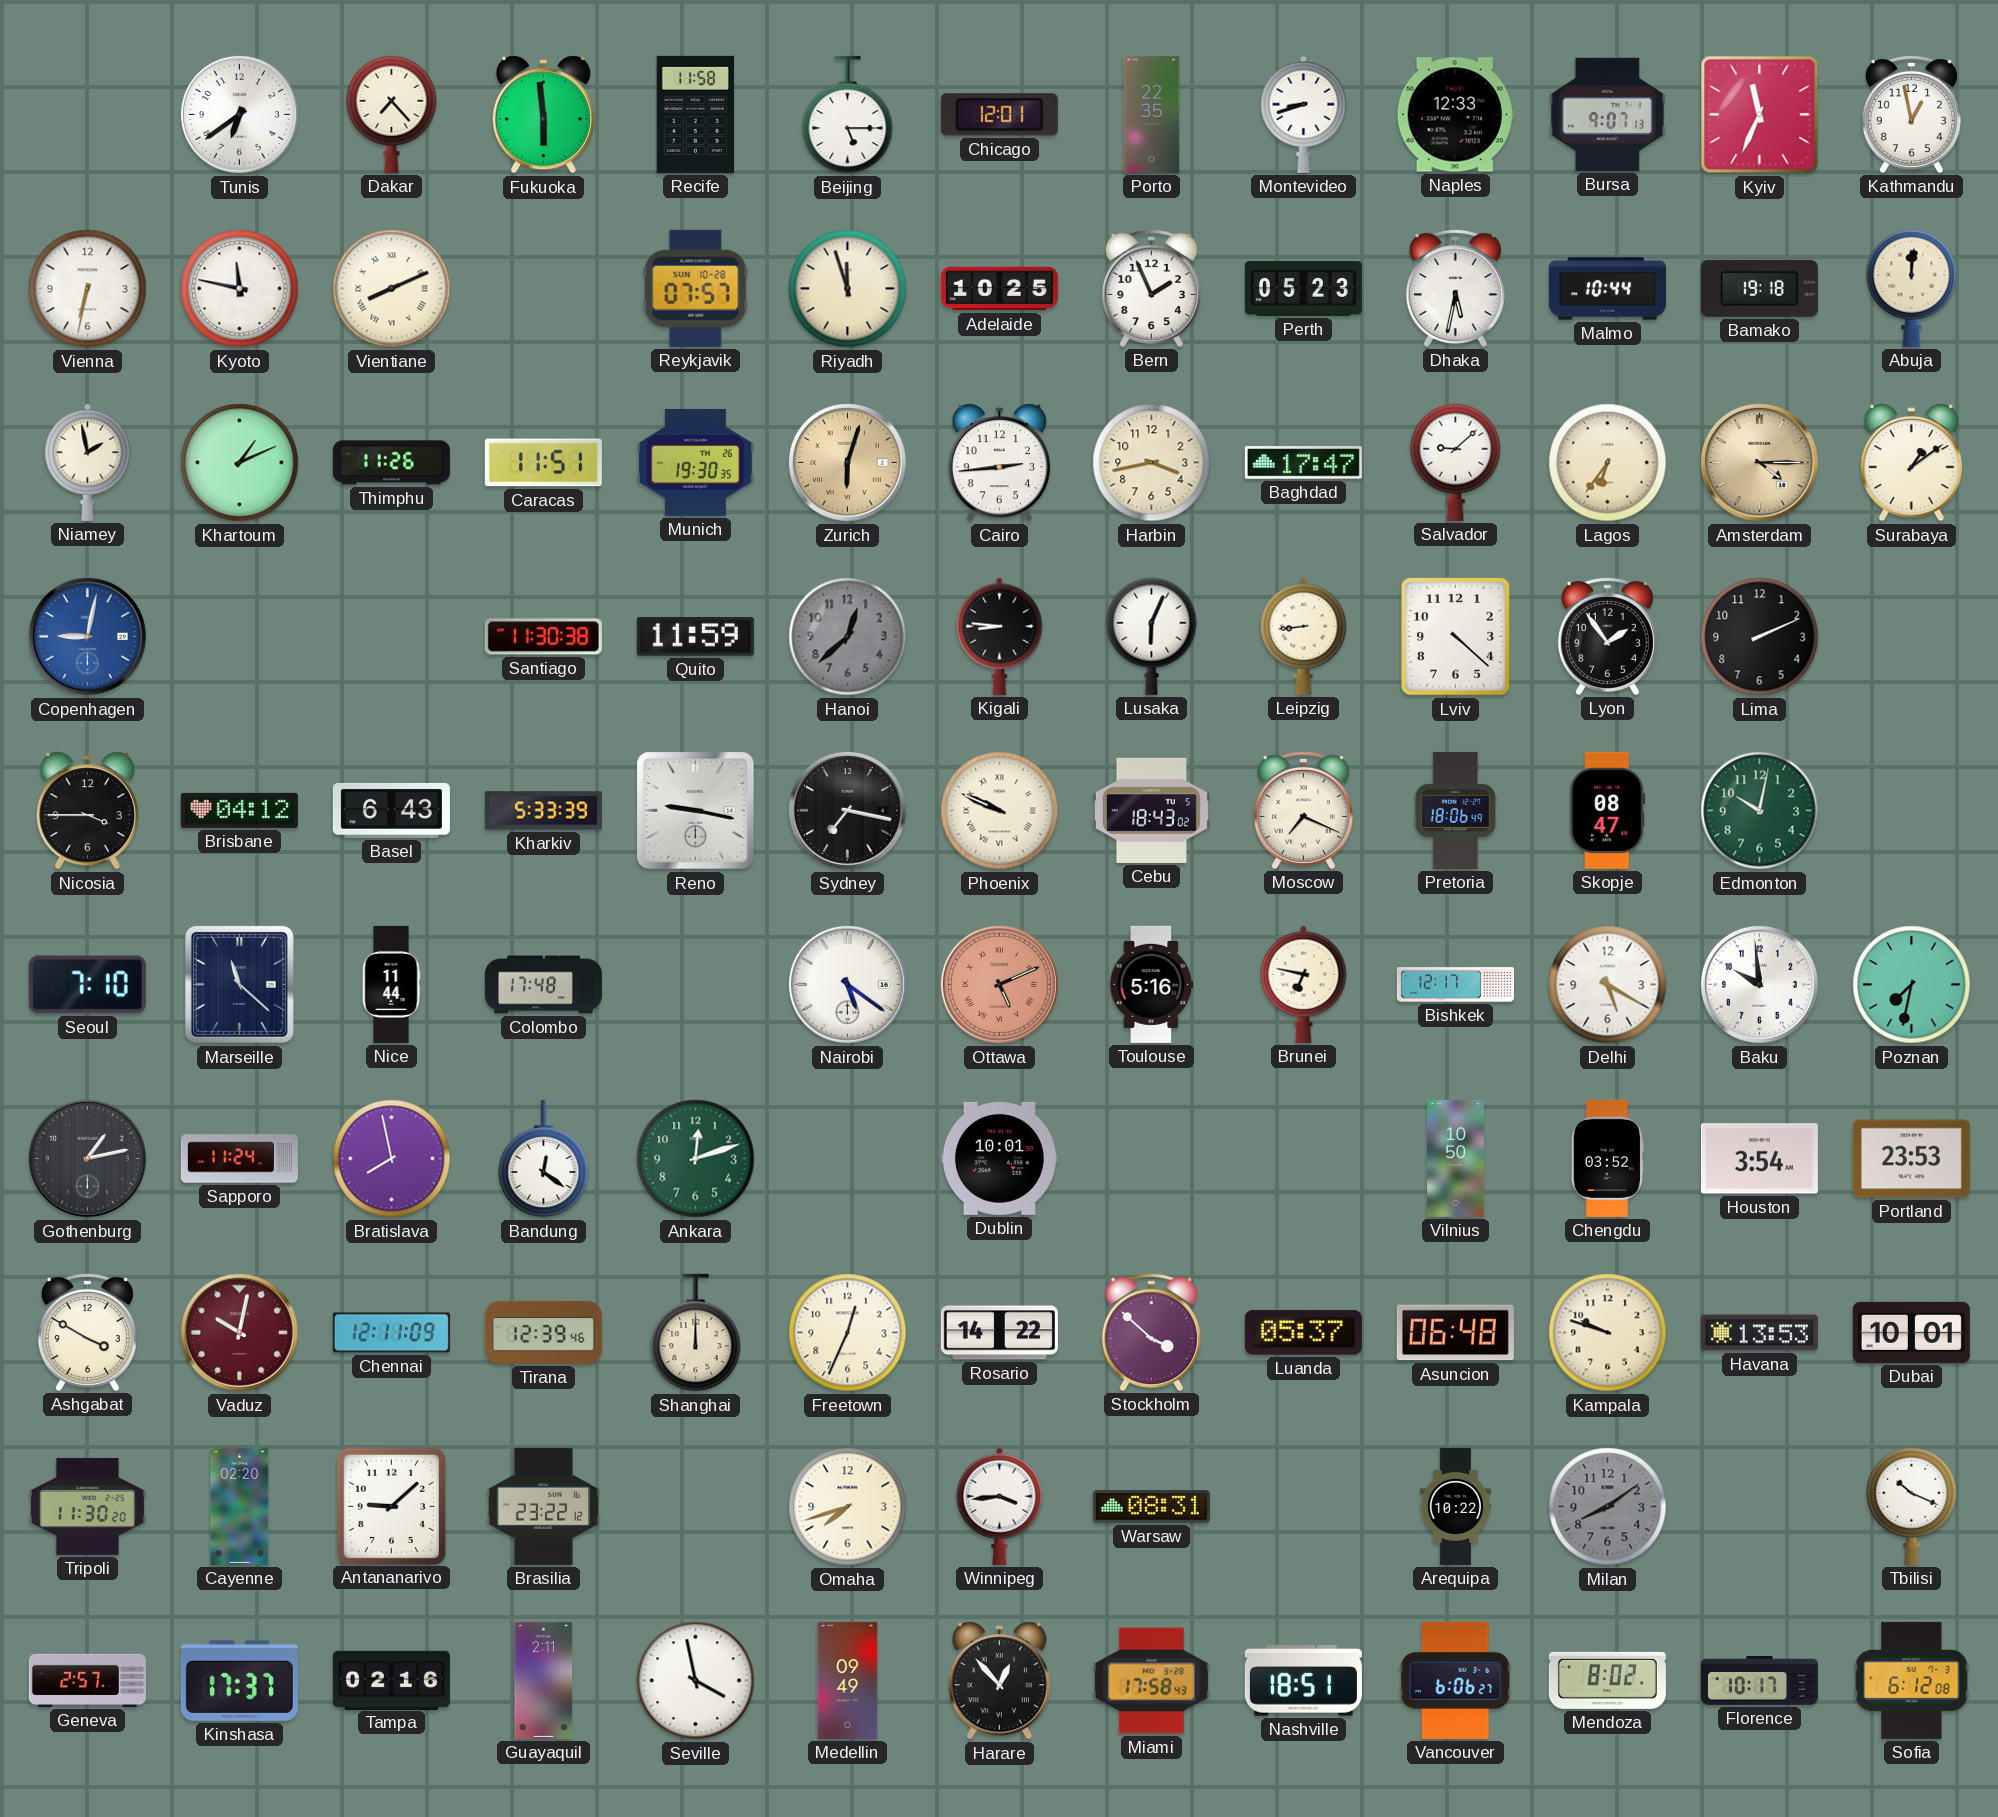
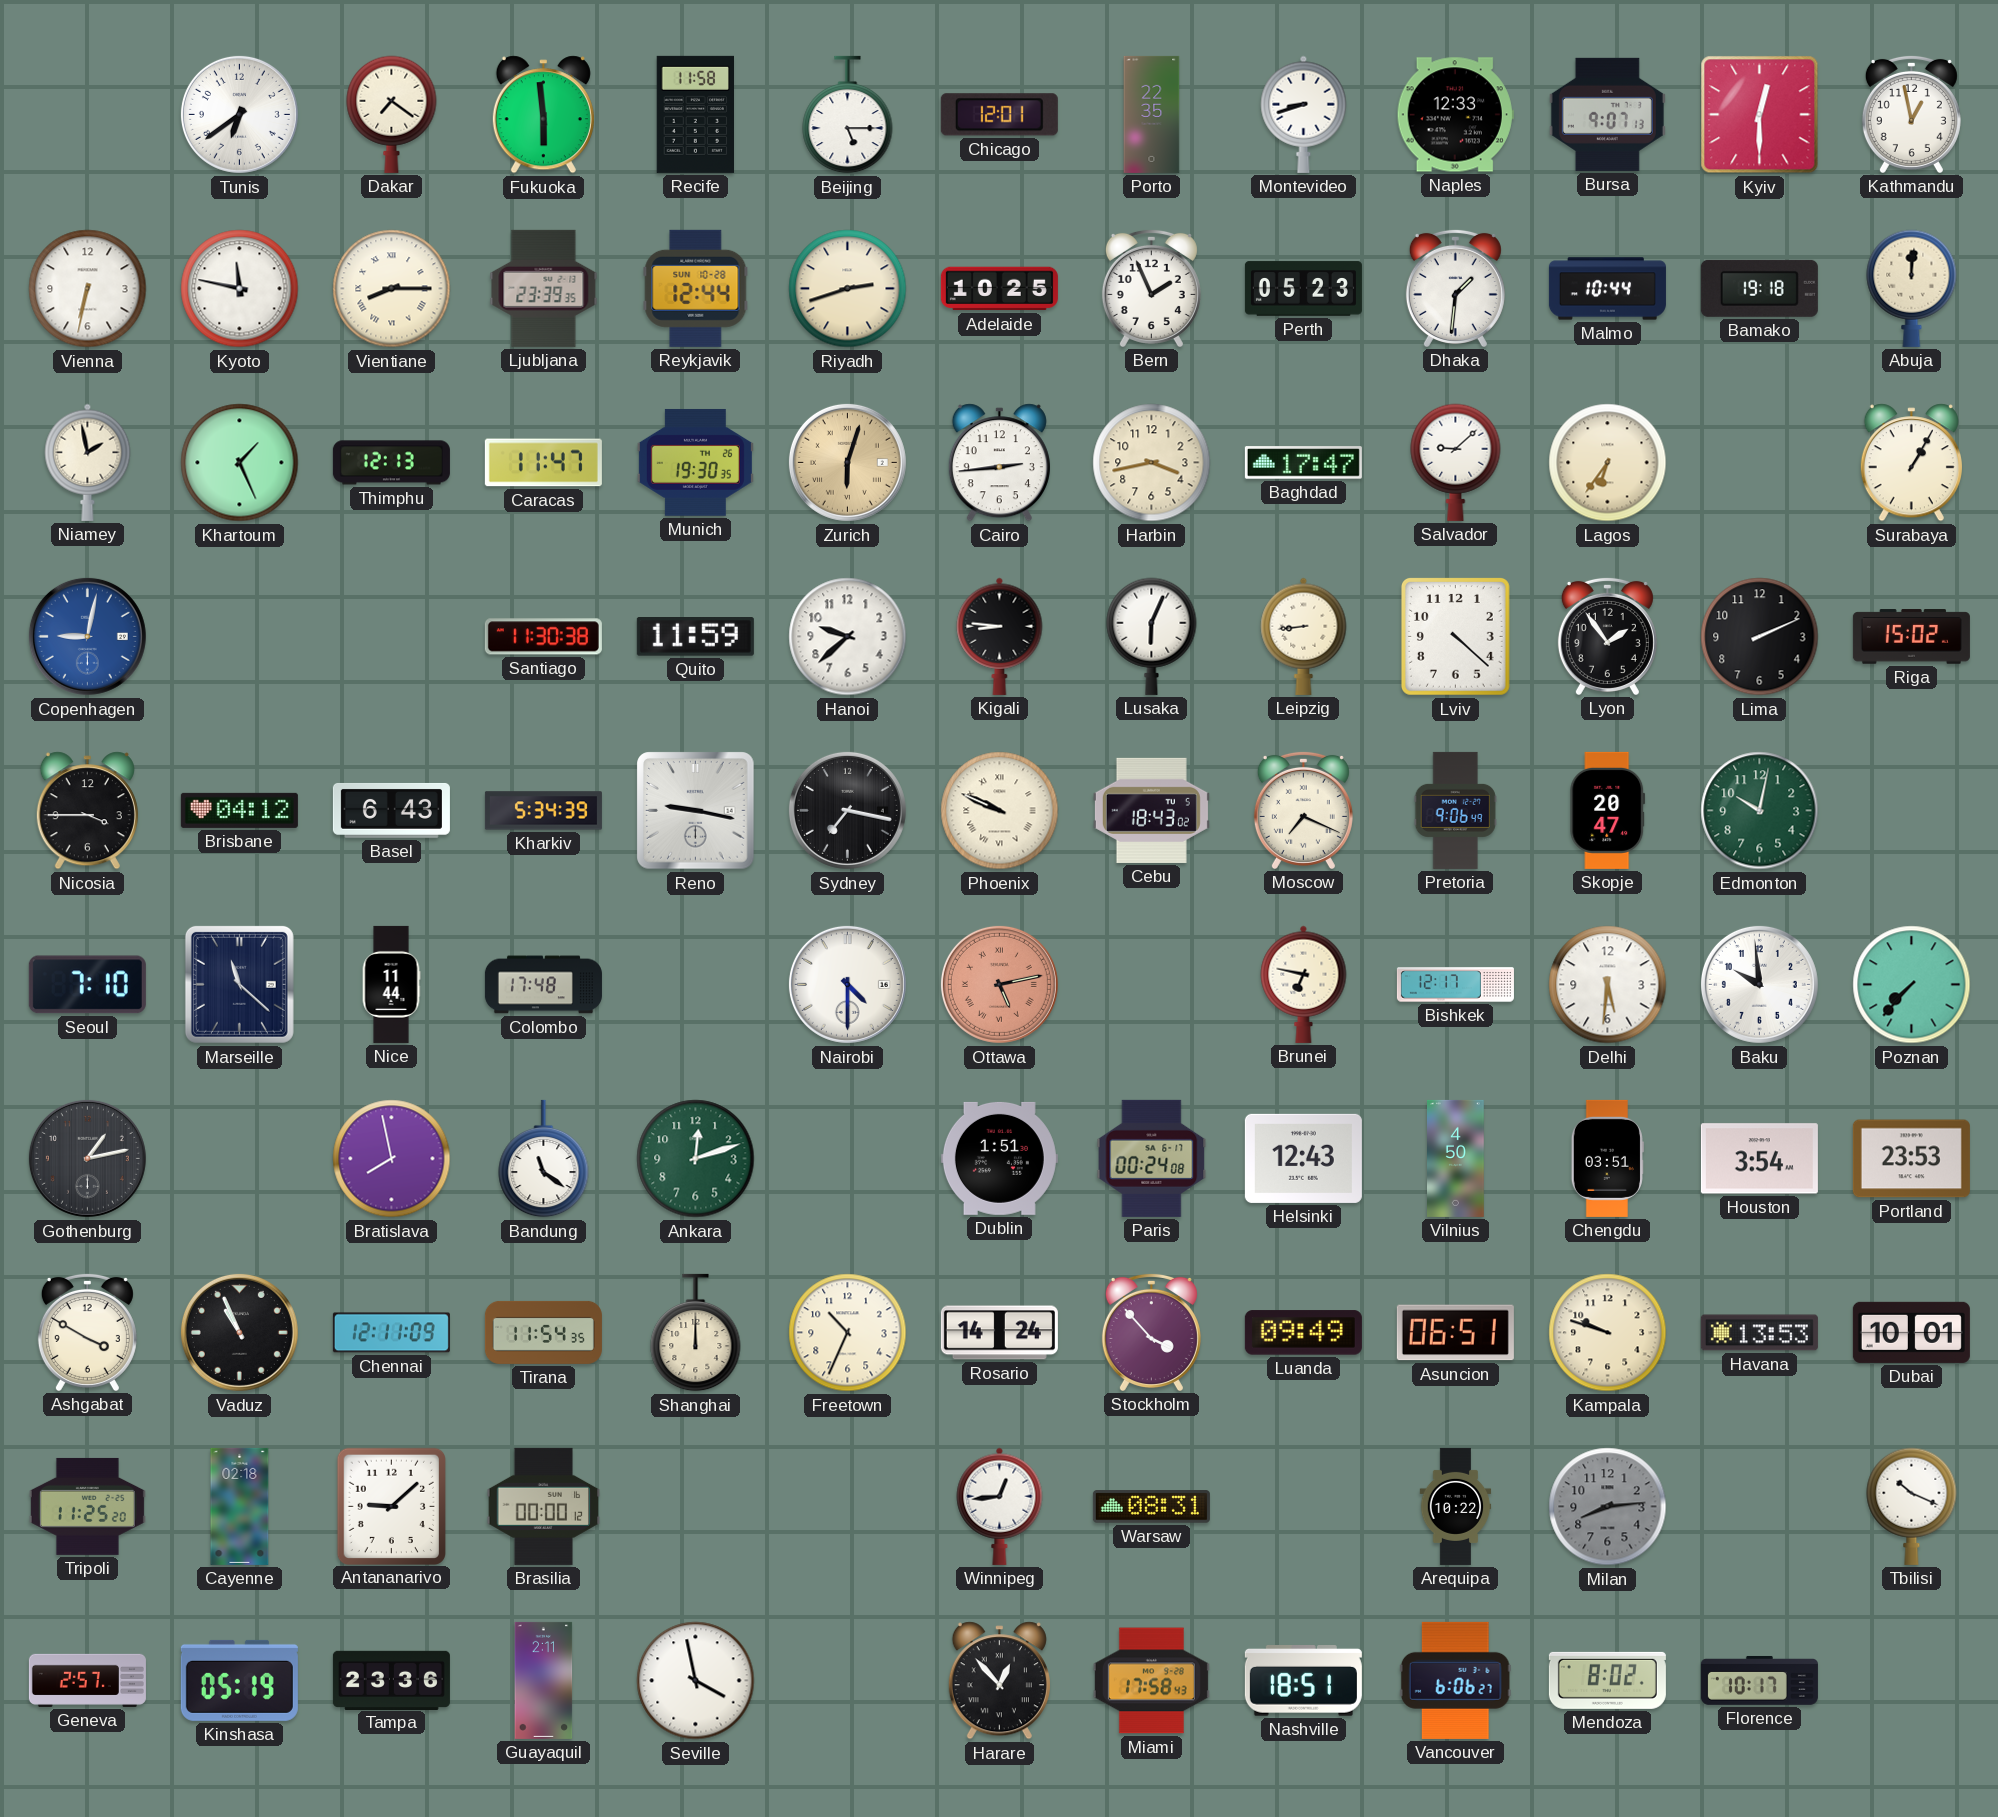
Dakar: 7:23 -> 7:21 (392, 114)
Kyiv: 11:34 -> 12:30 (1760, 115)
Vientiane: 8:11 -> 8:15 (392, 289)
Ljubljana: none -> 23:39 (544, 288)
Reykjavik: 07:57 -> 12:44 (696, 288)
Riyadh: 11:57 -> 2:42 (848, 289)
Dhaka: 5:32 -> 1:31 (1455, 288)
Khartoum: 1:11 -> 1:26 (240, 463)
Thimphu: 11:26 -> 12:13 (391, 463)
Caracas: 11:51 -> 11:47 (543, 463)
Amsterdam: 4:15 -> none (1759, 462)
Surabaya: 1:09 -> 1:05 (1911, 463)
Hanoi: 12:38 -> 9:38 (848, 637)
Hanoi dial: grey -> white (848, 637)
Riga: none -> 15:02 (1911, 637)
Kharkiv: 5:33 -> 5:34 (543, 811)
Pretoria: 18:06 -> 9:06 (1455, 810)
Skopje: 08:47 -> 20:47 (1608, 810)
Nairobi: 5:21 -> 4:30 (847, 984)
Ottawa: 5:11 -> 5:13 (999, 984)
Toulouse: 5:16 -> none (1152, 984)
Delhi: 5:20 -> 5:31 (1608, 985)
Poznan: 7:32 -> 7:37 (1912, 985)
Sapporo: 11:24 -> none (239, 1159)
Bandung: 12:21 -> 11:21 (544, 1159)
Dublin: 10:01 -> 1:51 (999, 1158)
Paris: none -> 00:24 (1152, 1158)
Helsinki: none -> 12:43 (1303, 1158)
Vilnius: 10:50 -> 4:50 (1456, 1158)
Chengdu: 03:52 -> 03:51 (1607, 1158)
Vaduz: 10:02 -> 10:56 (239, 1332)
Vaduz dial: burgundy -> black (239, 1332)
Tirana: 12:39 -> 11:54 (543, 1332)
Freetown: 12:34 -> 10:34 (848, 1333)
Rosario: 14:22 -> 14:24 (999, 1333)
Stockholm: 3:52 -> 3:53 (1151, 1332)
Luanda: 05:37 -> 09:49 (1303, 1333)
Asuncion: 06:48 -> 06:51 (1455, 1333)
Tripoli: 11:30 -> 11:25 (87, 1506)
Cayenne: 02:20 -> 02:18 (240, 1506)
Brasilia: 23:22 -> 00:00 (544, 1506)
Omaha: 7:42 -> none (848, 1507)
Winnipeg: 3:44 -> 12:44 (1000, 1506)
Milan: 8:09 -> 8:14 (1608, 1507)
Kinshasa: 17:37 -> 05:19 (239, 1680)
Tampa: 02:16 -> 23:36 (391, 1680)
Medellin: 09:49 -> none (848, 1680)
Sofia: 6:12 -> none (1912, 1680)
